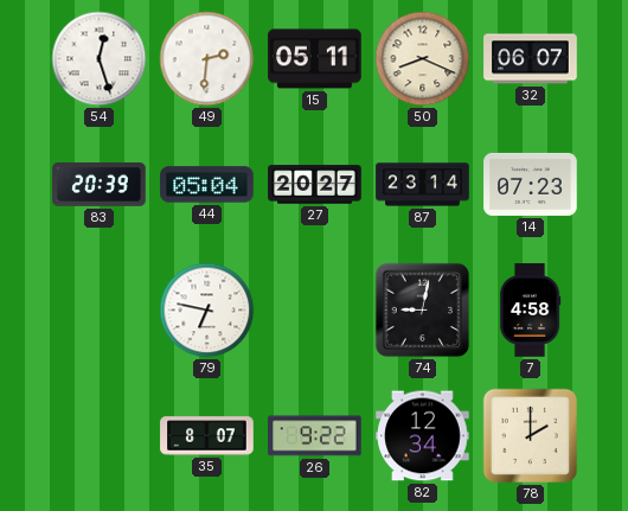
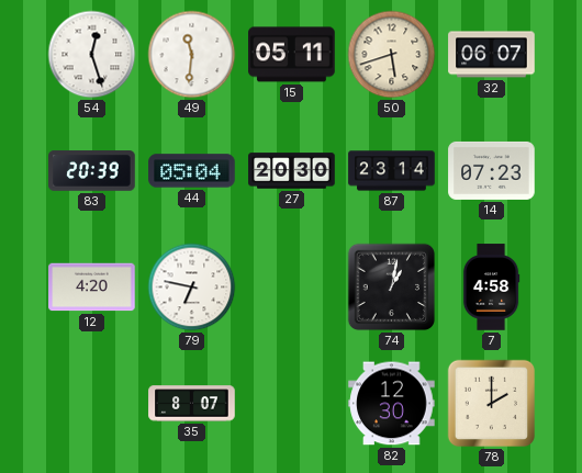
49: 2:31 -> 11:31 (192, 55)
50: 8:19 -> 5:42 (392, 55)
27: 20:27 -> 20:30 (292, 171)
12: none -> 4:20 (92, 288)
74: 9:02 -> 1:02 (392, 288)
26: 9:22 -> none (315, 436)
82: 12:34 -> 12:30 (392, 404)
